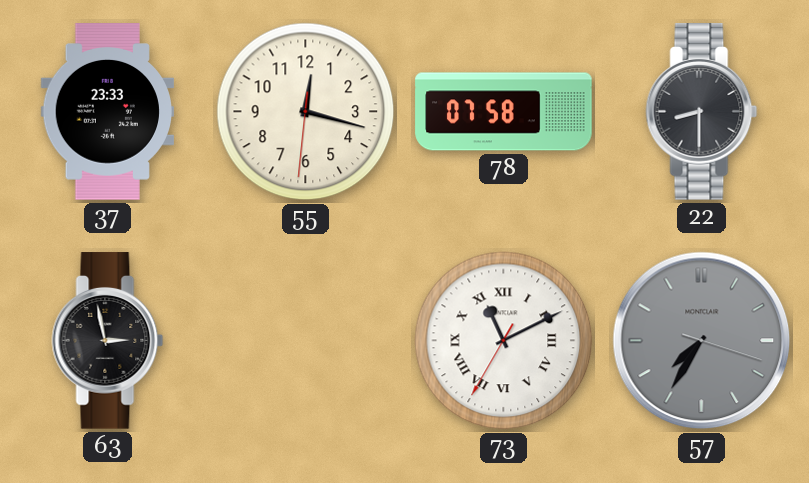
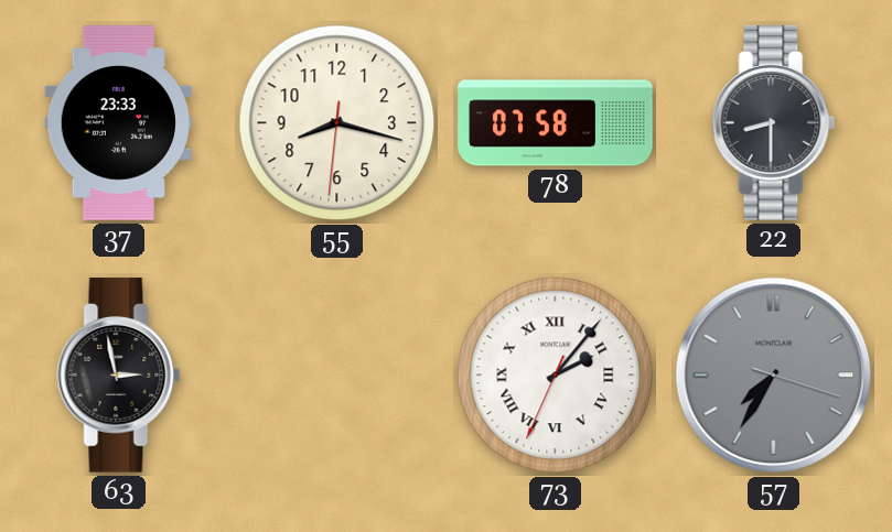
55: 12:17 -> 8:17 (337, 123)
73: 11:10 -> 2:06 (556, 376)
